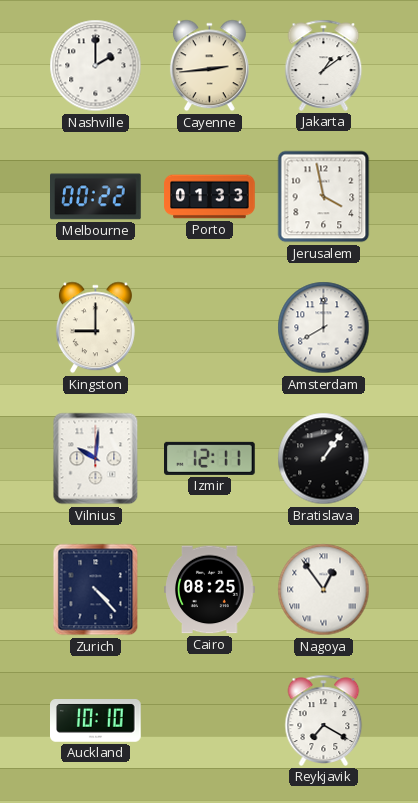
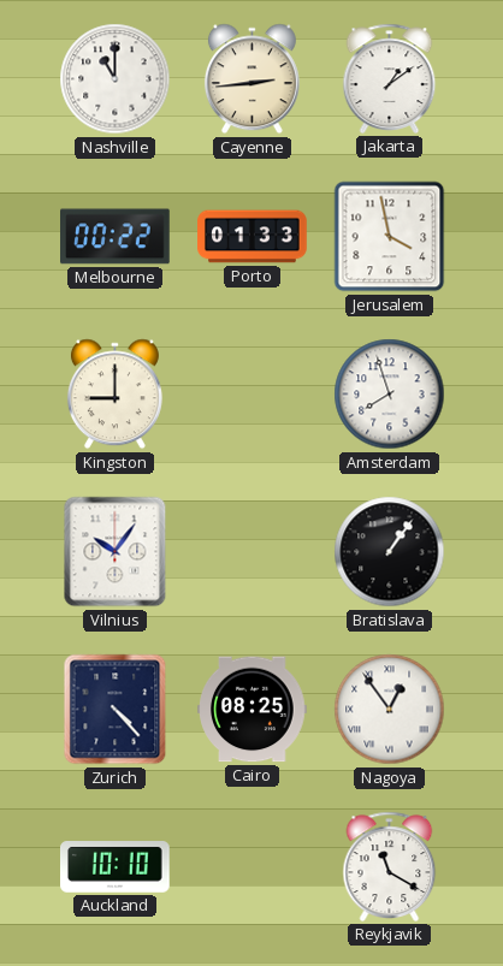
Nashville: 2:00 -> 11:00 (116, 79)
Amsterdam: 8:00 -> 7:57 (390, 395)
Vilnius: 10:01 -> 10:06 (116, 552)
Izmir: 12:11 -> none (210, 458)
Reykjavik: 7:20 -> 11:20 (390, 866)
